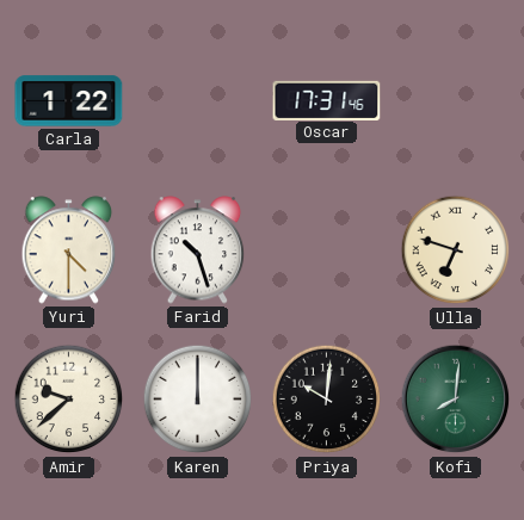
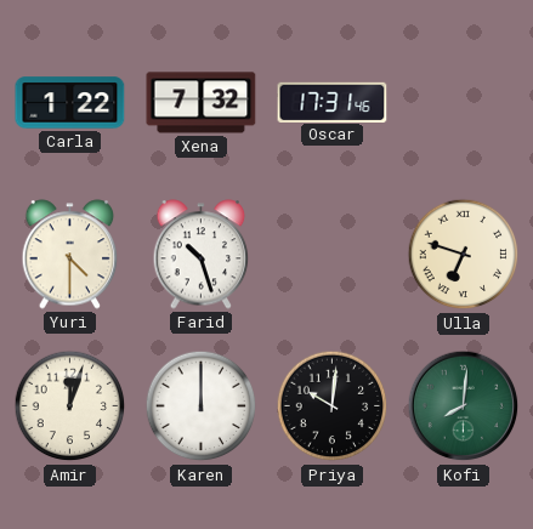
Xena: none -> 7:32 (202, 103)
Amir: 9:38 -> 12:03 (70, 406)
